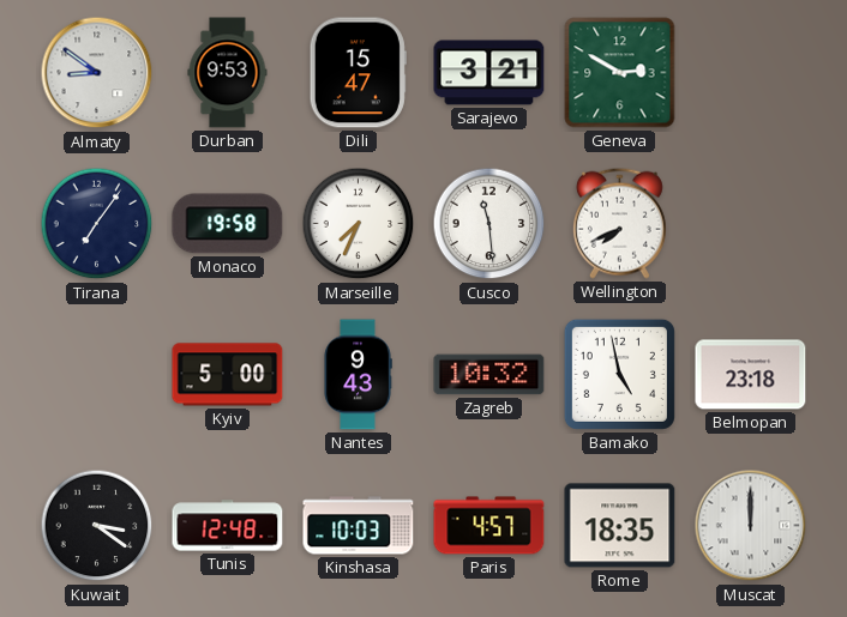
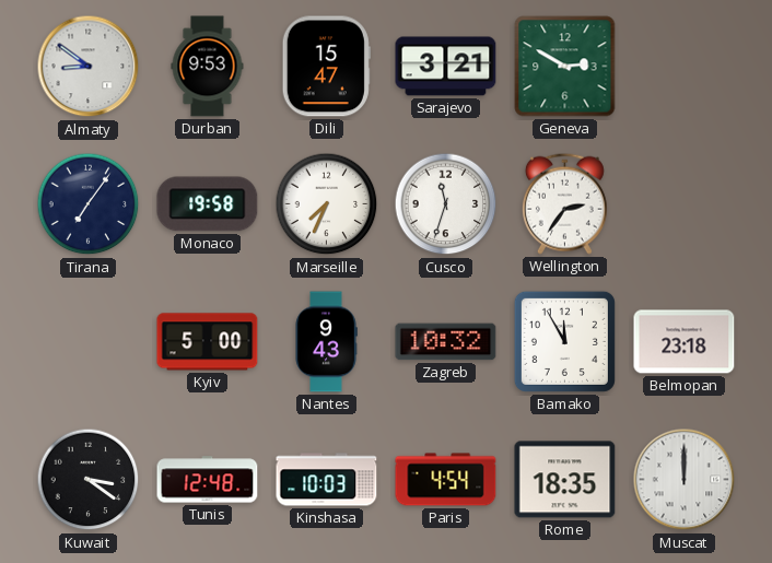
Cusco: 11:29 -> 11:33 (446, 204)
Wellington: 7:41 -> 2:36 (564, 203)
Bamako: 4:58 -> 11:55 (564, 341)
Paris: 4:57 -> 4:54 (446, 480)
